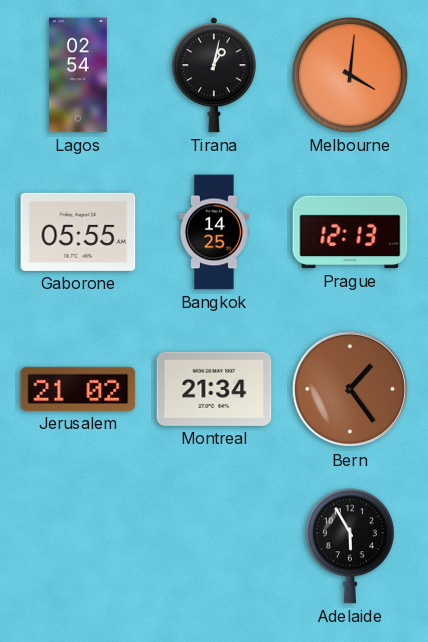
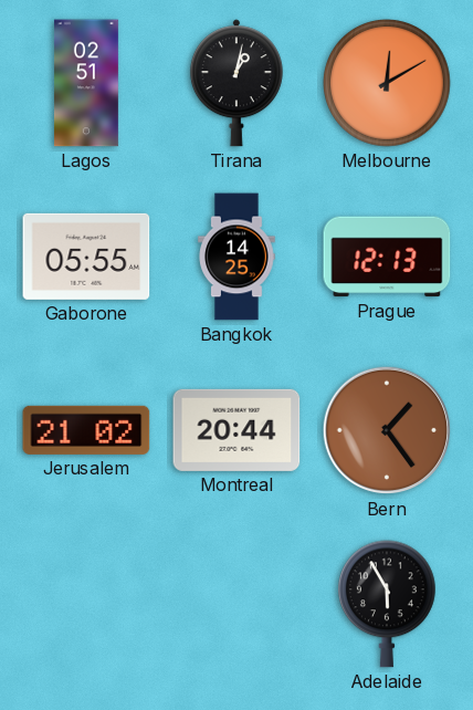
Lagos: 02:54 -> 02:51 (86, 83)
Melbourne: 4:01 -> 12:10 (388, 84)
Montreal: 21:34 -> 20:44 (236, 430)
